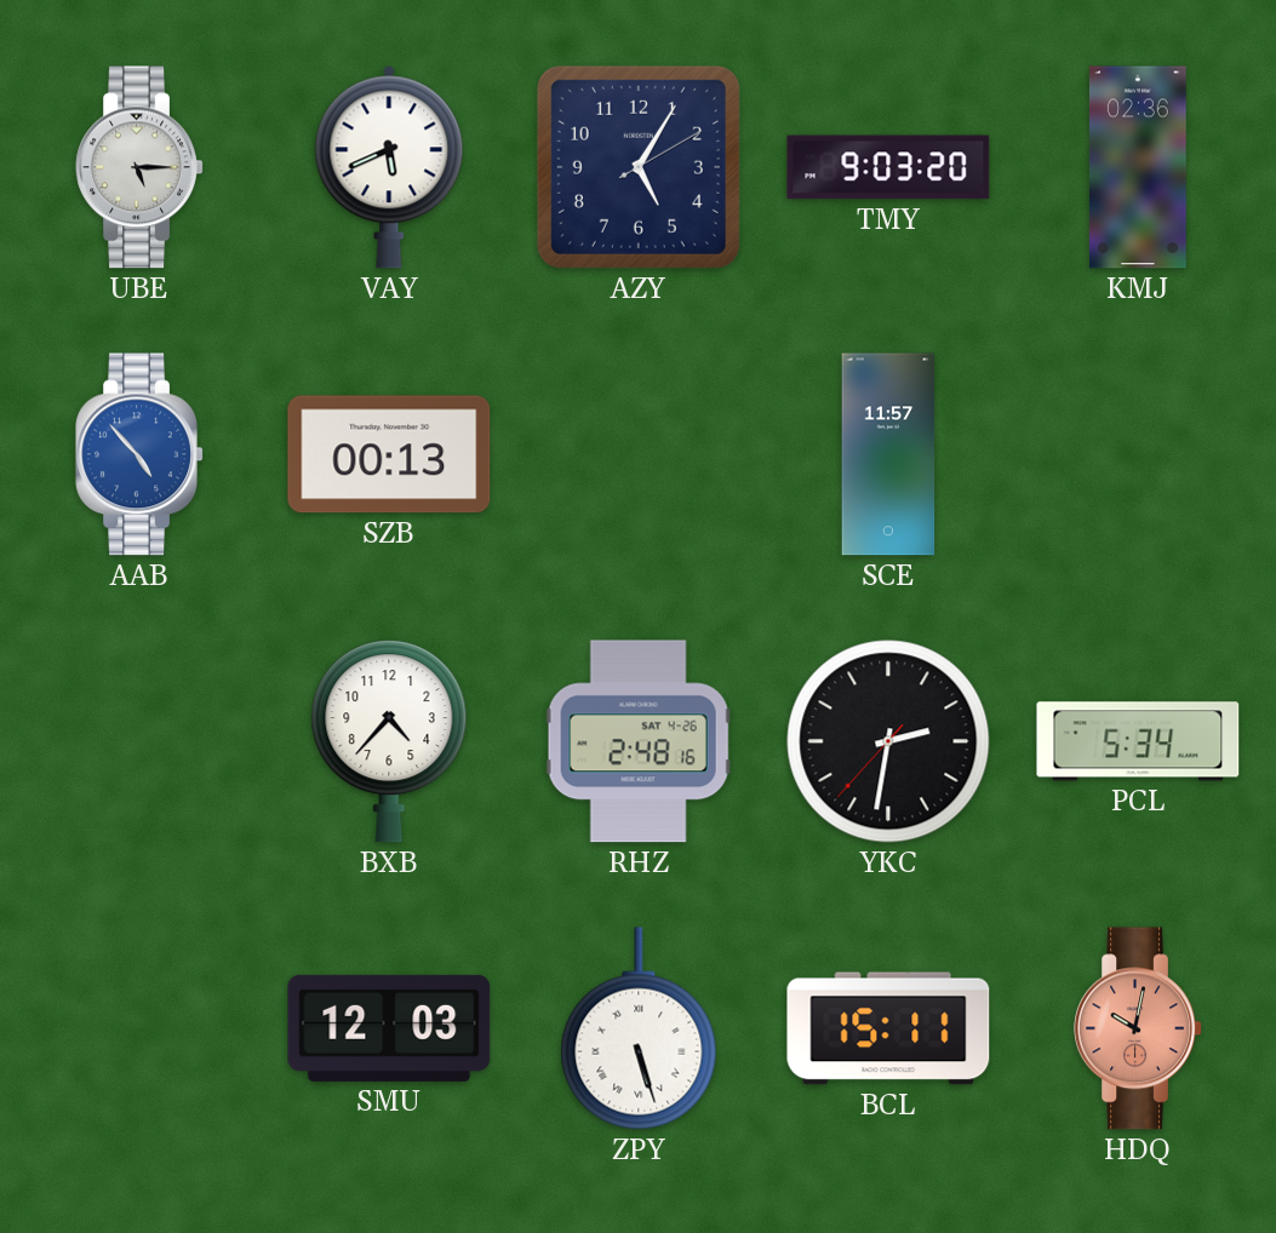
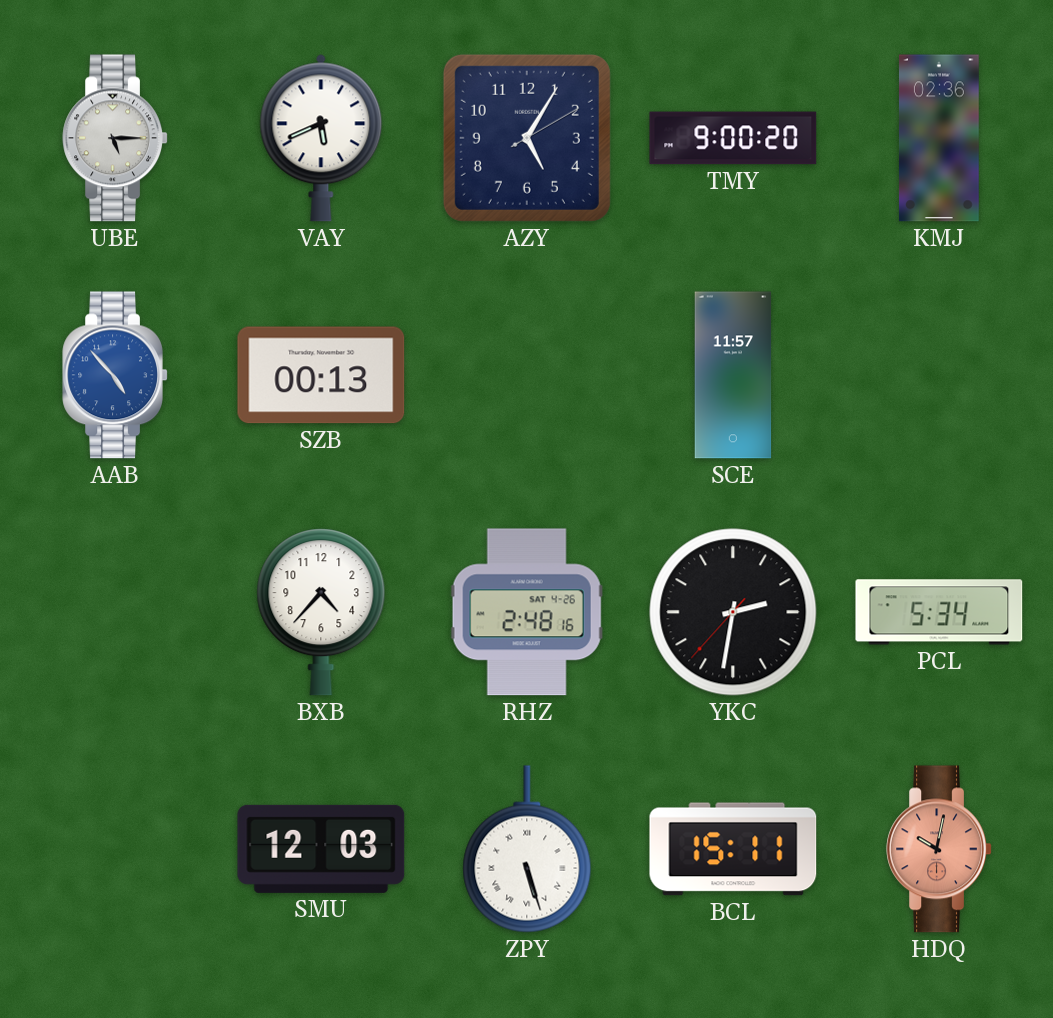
TMY: 9:03 -> 9:00 (733, 138)
